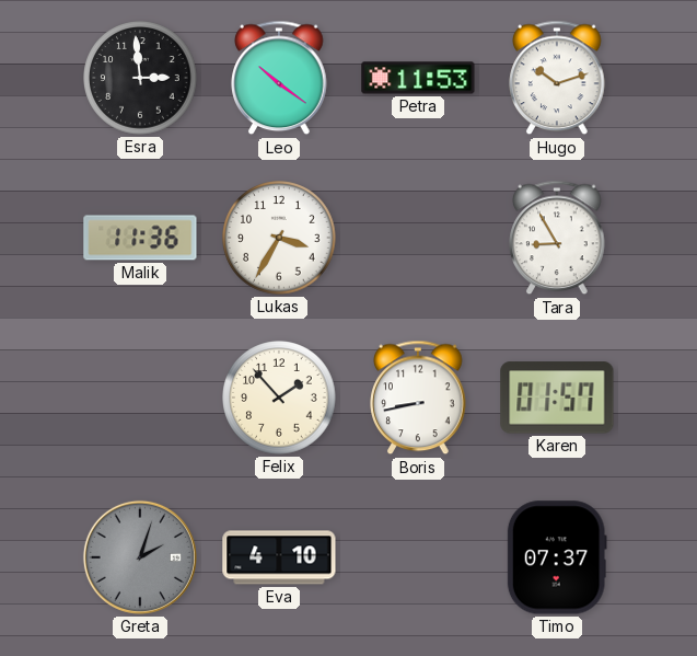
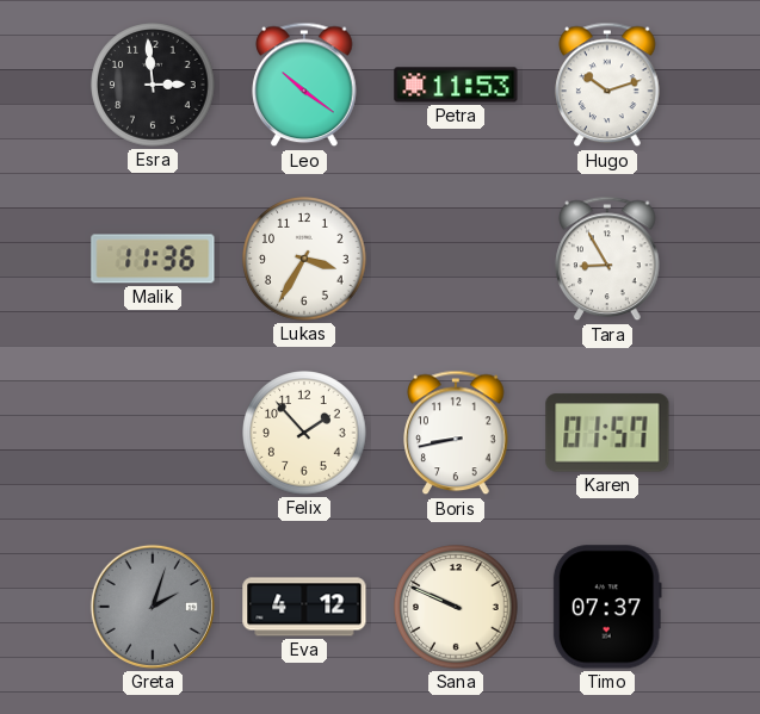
Eva: 4:10 -> 4:12 (304, 607)
Sana: none -> 9:49 (456, 607)
